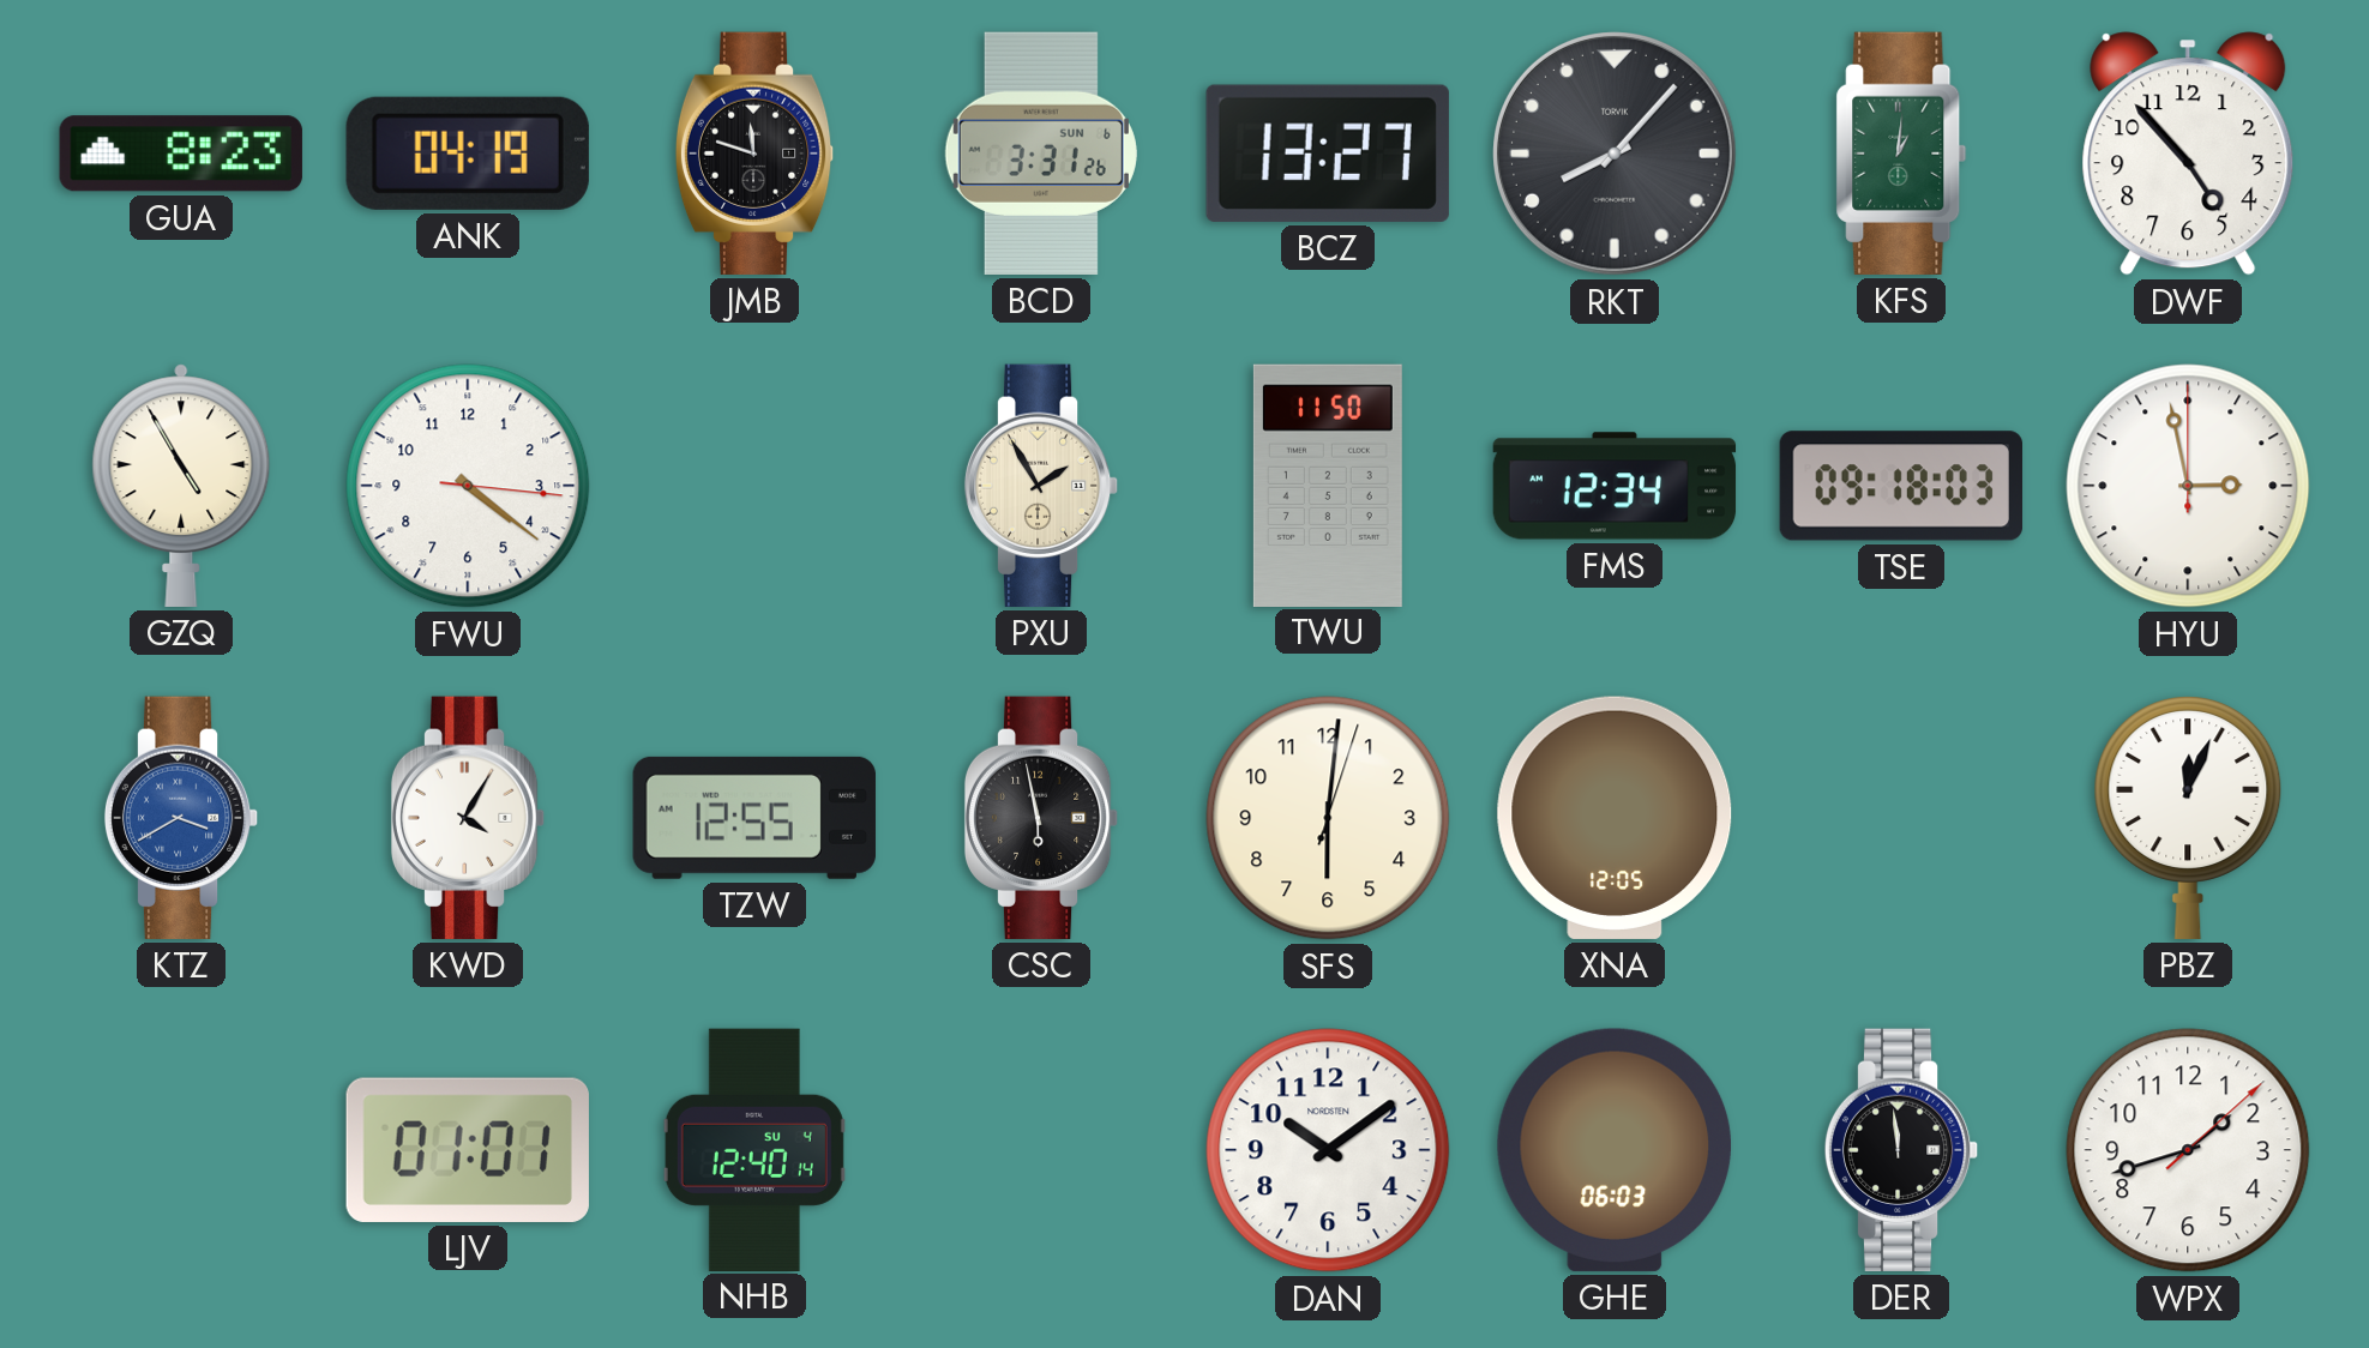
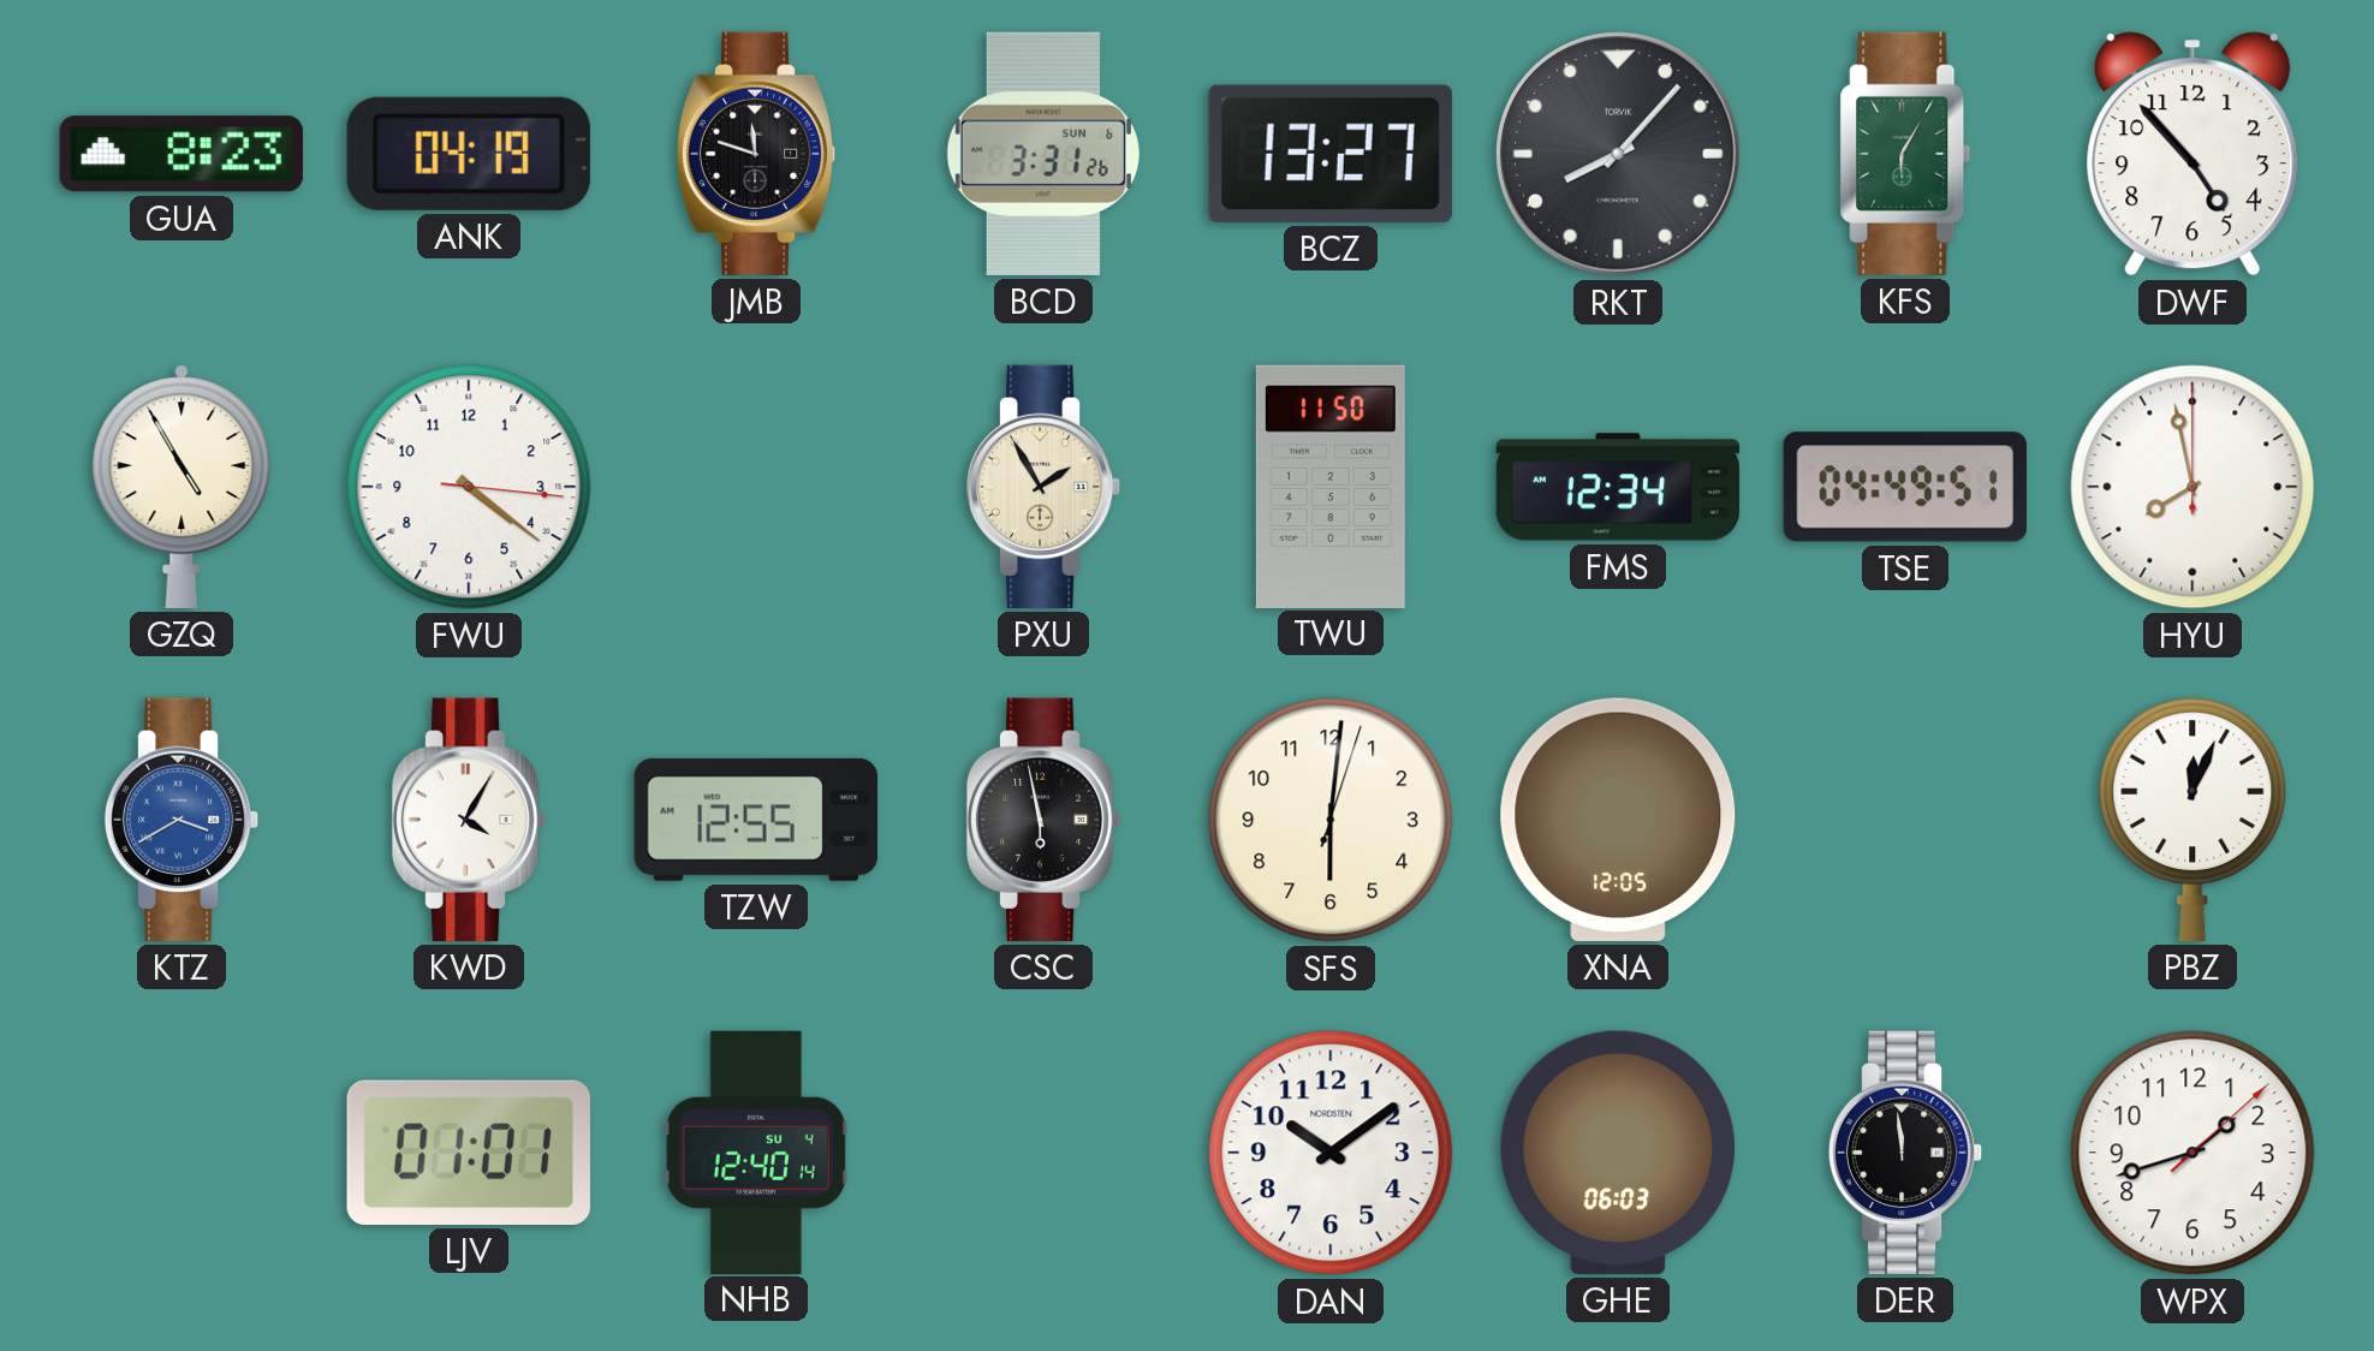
KFS: 1:01 -> 6:05 (1905, 154)
TSE: 09:18 -> 04:49 (1904, 487)
HYU: 2:58 -> 7:58 (2192, 487)
